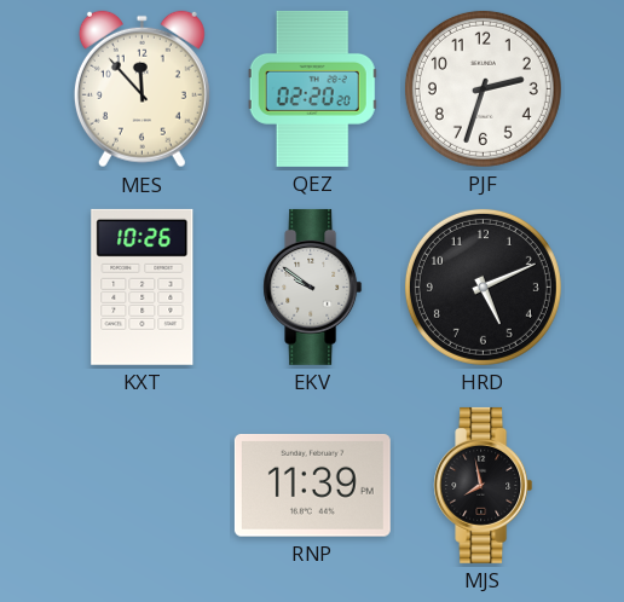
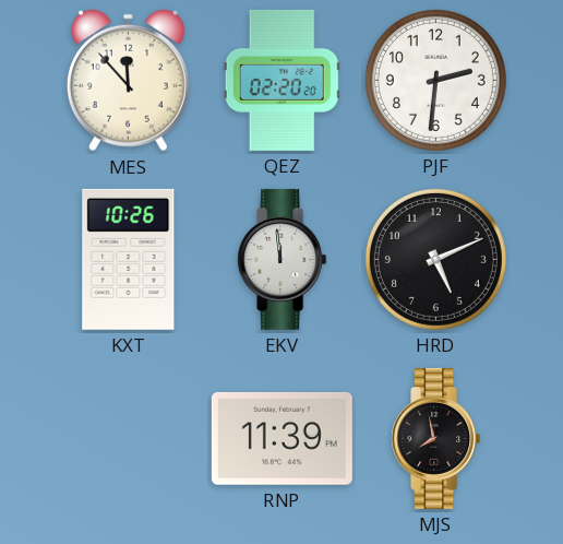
PJF: 2:33 -> 2:31 (435, 80)
EKV: 9:51 -> 11:59 (283, 259)
